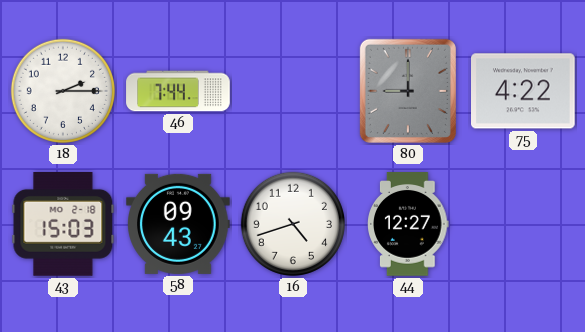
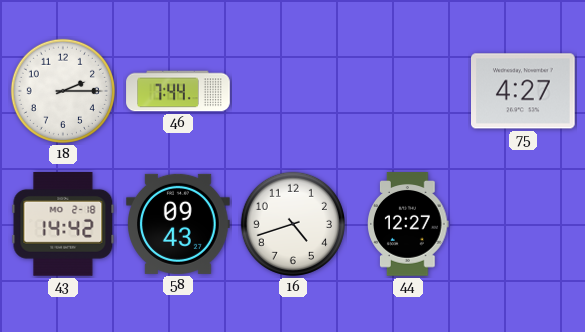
80: 9:00 -> none (408, 91)
75: 4:22 -> 4:27 (524, 91)
43: 15:03 -> 14:42 (63, 225)
